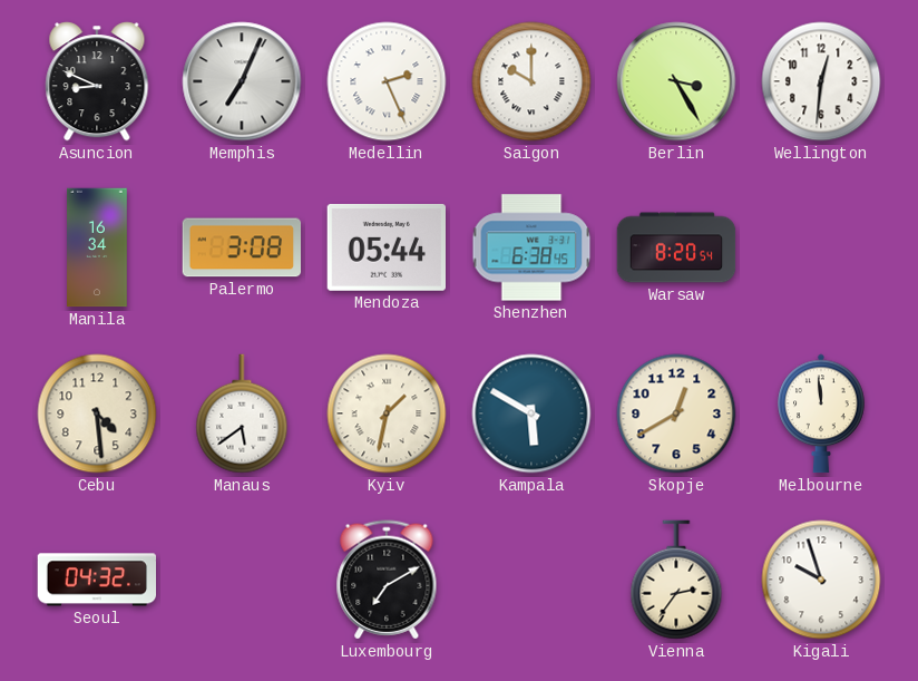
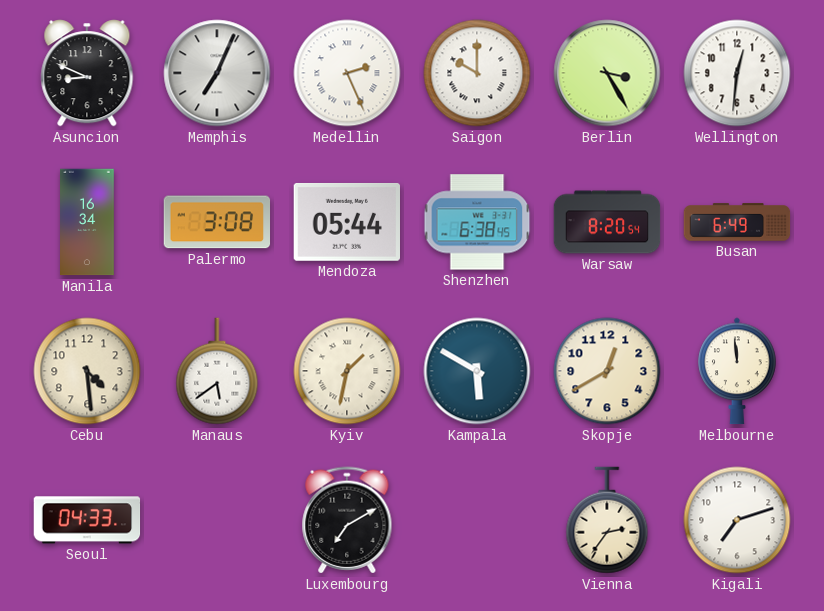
Busan: none -> 6:49 (737, 222)
Seoul: 04:32 -> 04:33 (87, 520)
Kigali: 9:57 -> 7:12 (737, 520)
